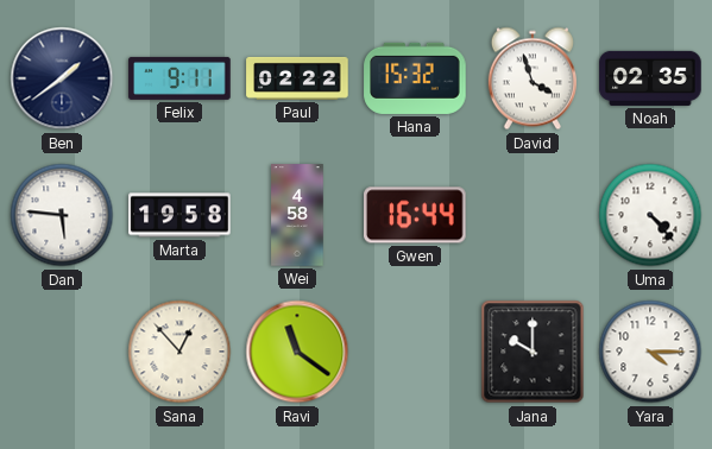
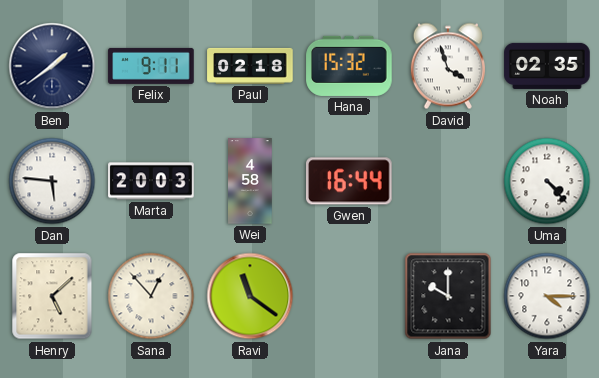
Paul: 02:22 -> 02:18 (250, 66)
Marta: 19:58 -> 20:03 (151, 181)
Henry: none -> 5:08 (52, 296)
